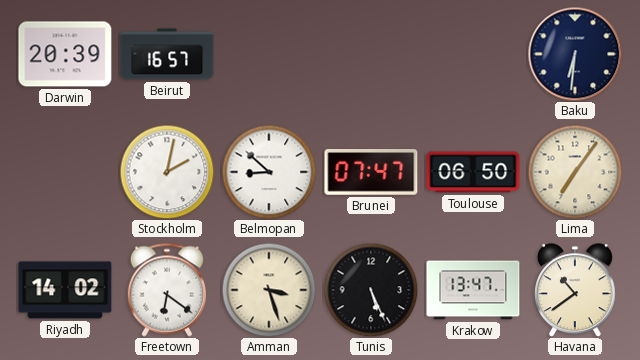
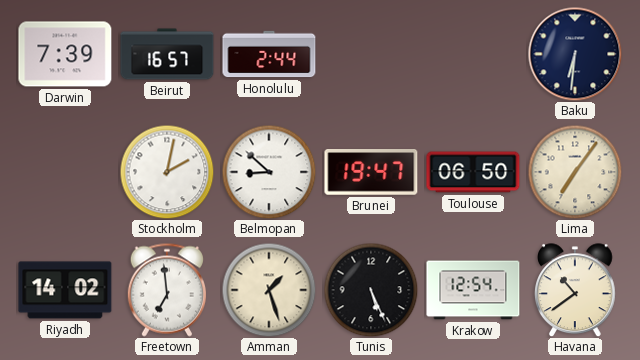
Darwin: 20:39 -> 7:39 (65, 54)
Honolulu: none -> 2:44 (269, 54)
Brunei: 07:47 -> 19:47 (371, 172)
Freetown: 6:21 -> 6:59 (166, 290)
Amman: 3:27 -> 1:27 (269, 290)
Krakow: 13:47 -> 12:54 (473, 290)
